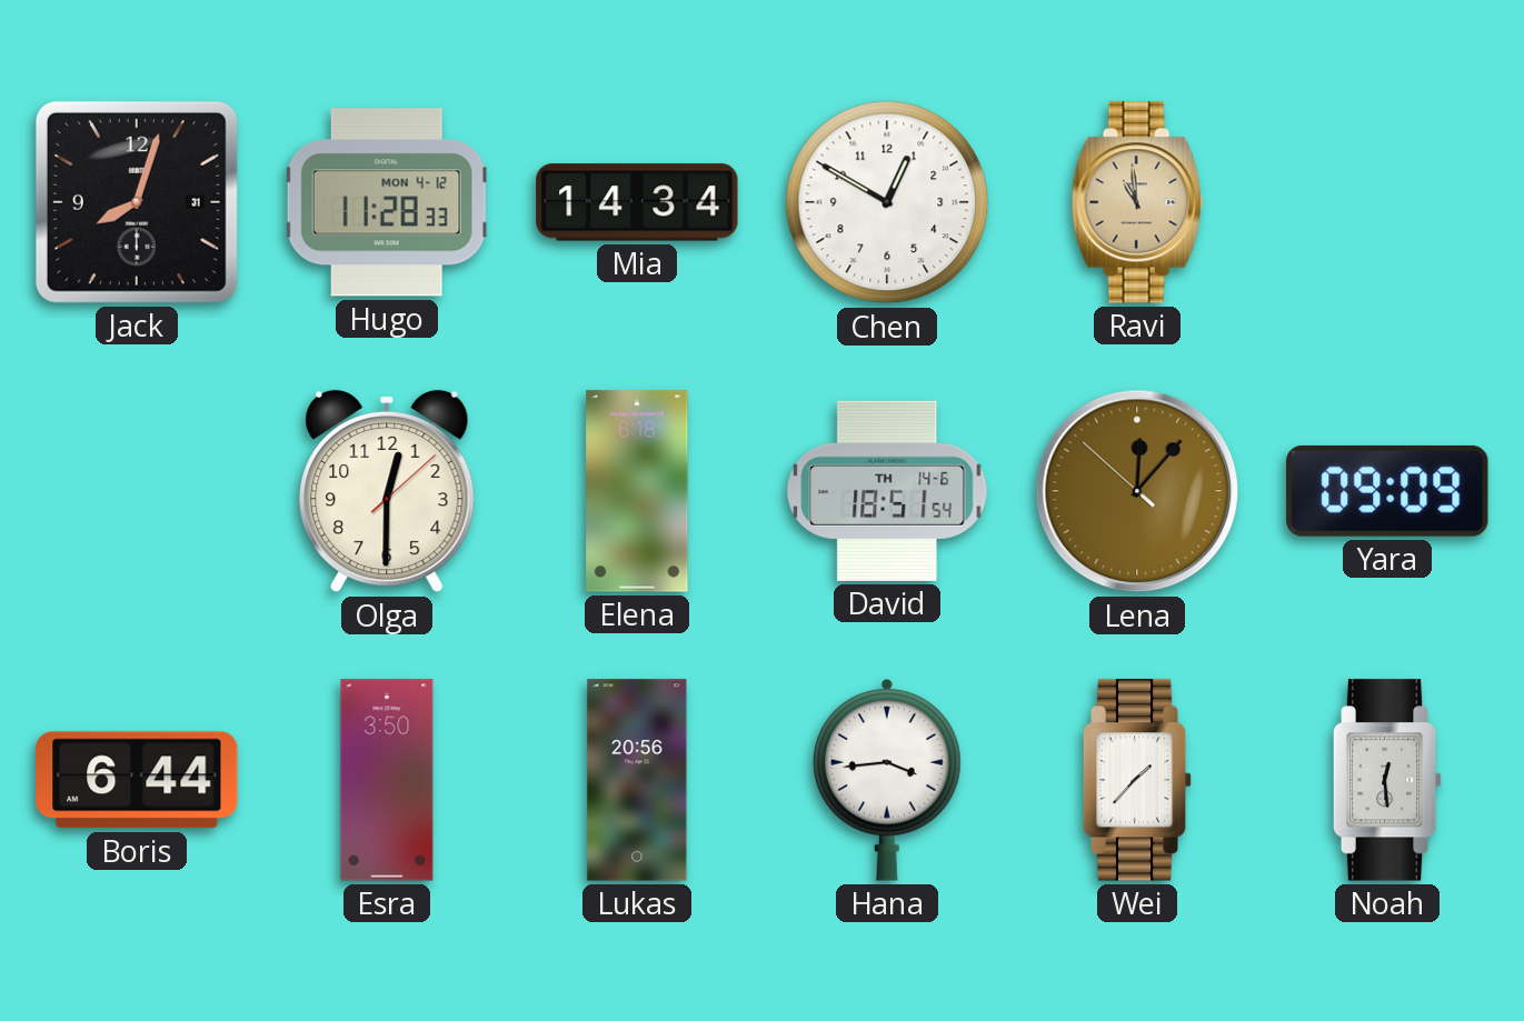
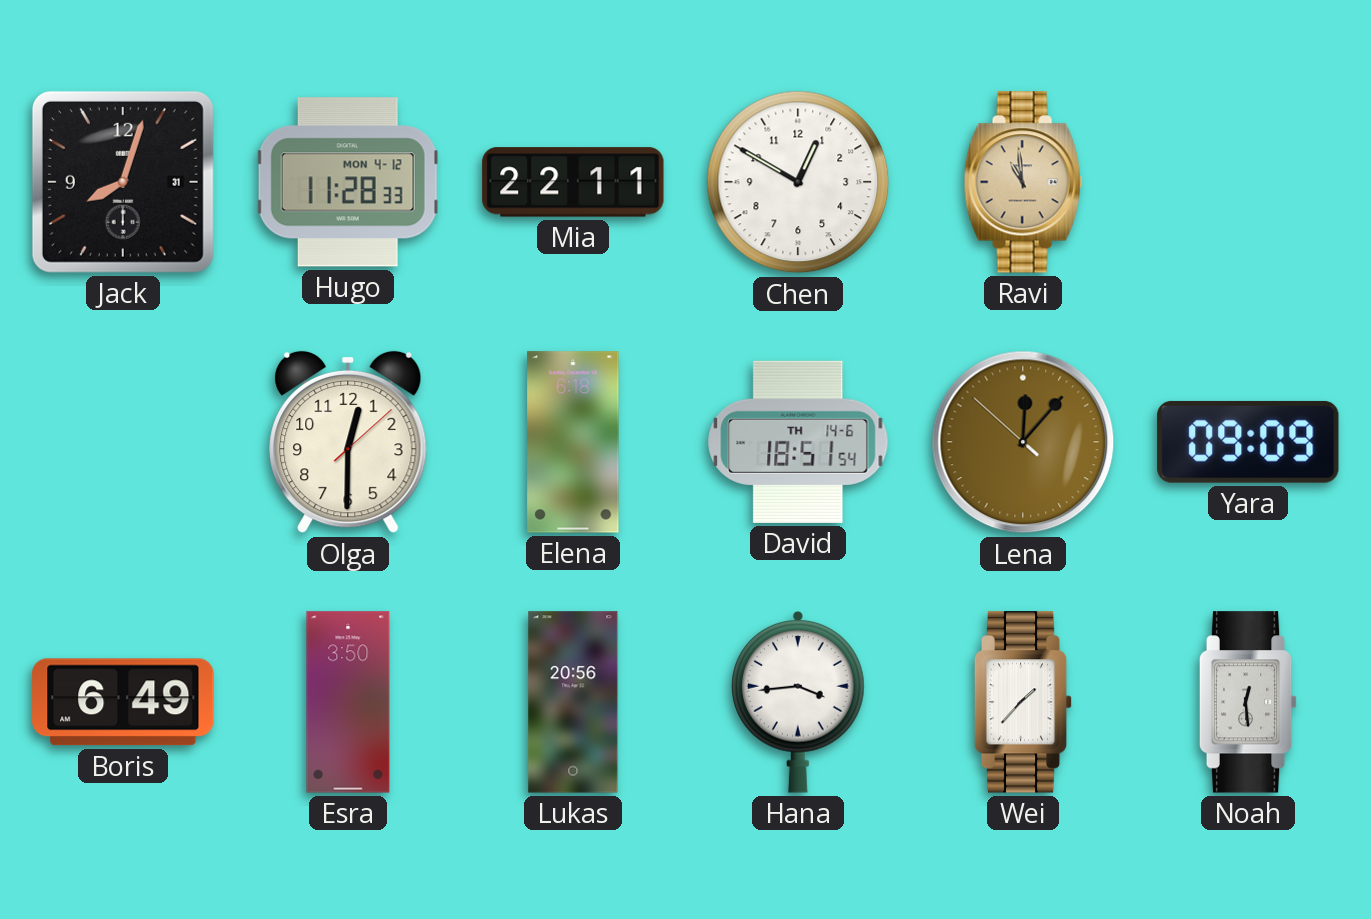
Mia: 14:34 -> 22:11 (573, 182)
Boris: 6:44 -> 6:49 (123, 702)
